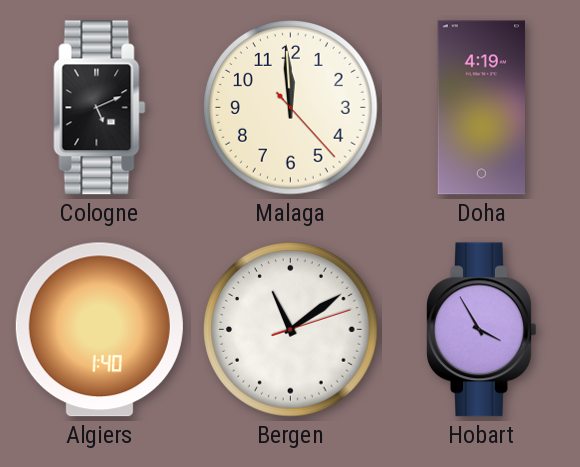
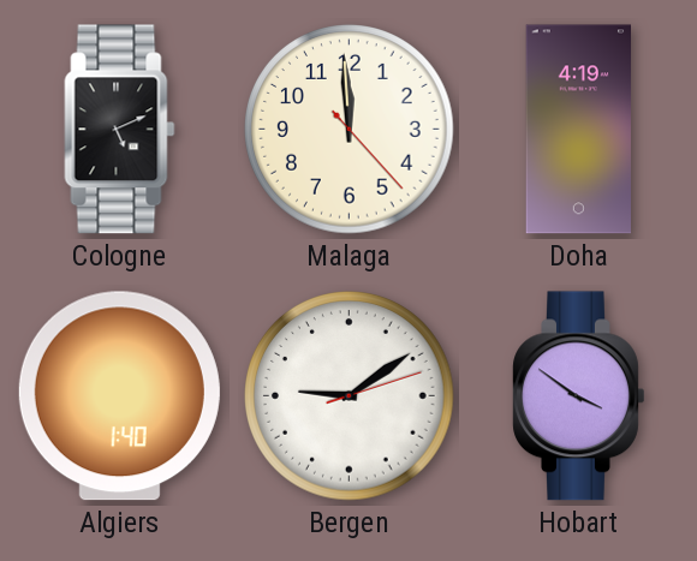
Bergen: 11:09 -> 9:09 (350, 396)
Hobart: 3:55 -> 3:51 (579, 396)
